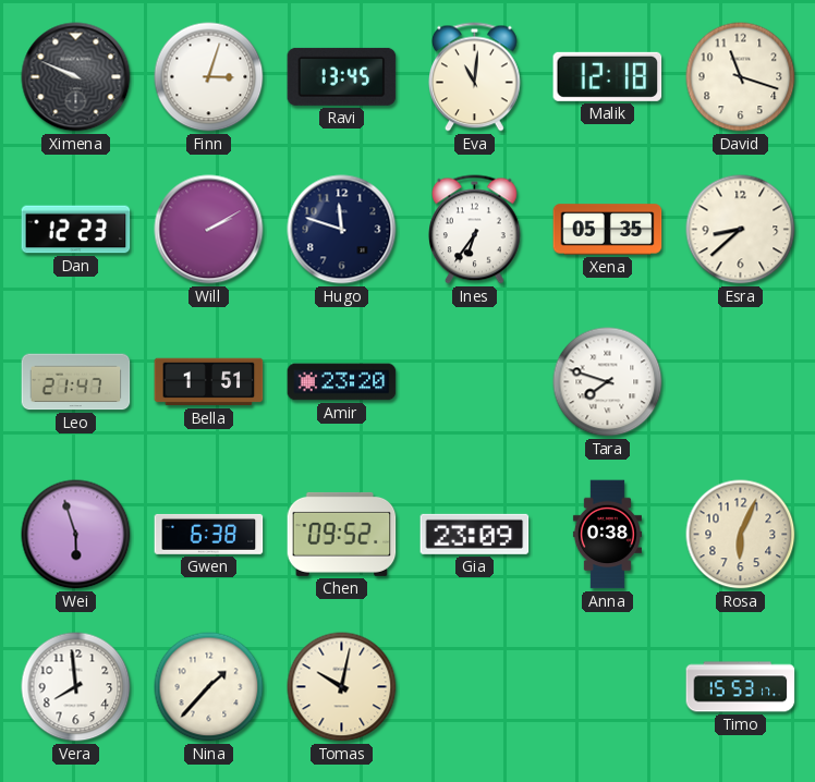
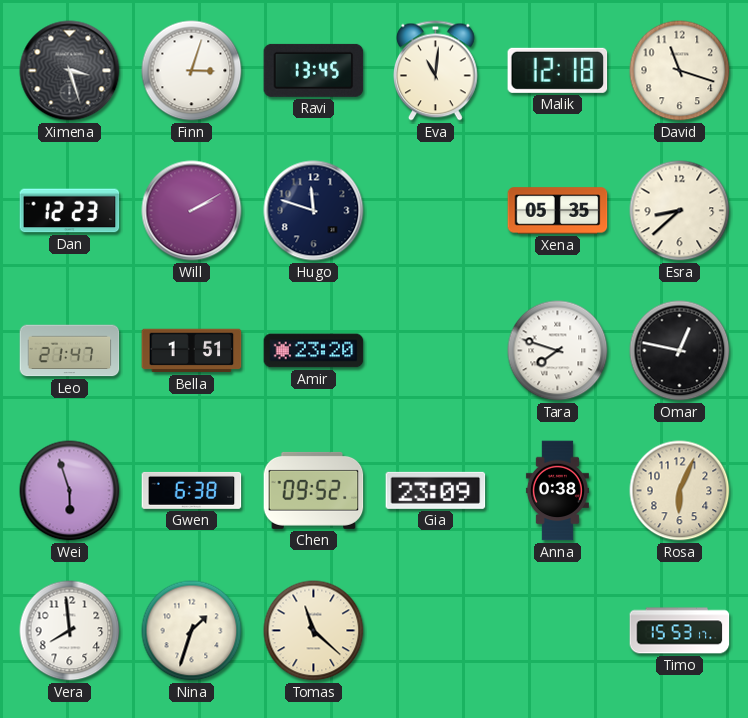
Ximena: 9:49 -> 3:27 (70, 71)
Ines: 6:36 -> none (475, 230)
Omar: none -> 12:47 (680, 351)
Nina: 1:37 -> 1:33 (192, 631)
Tomas: 10:02 -> 11:22 (314, 631)
